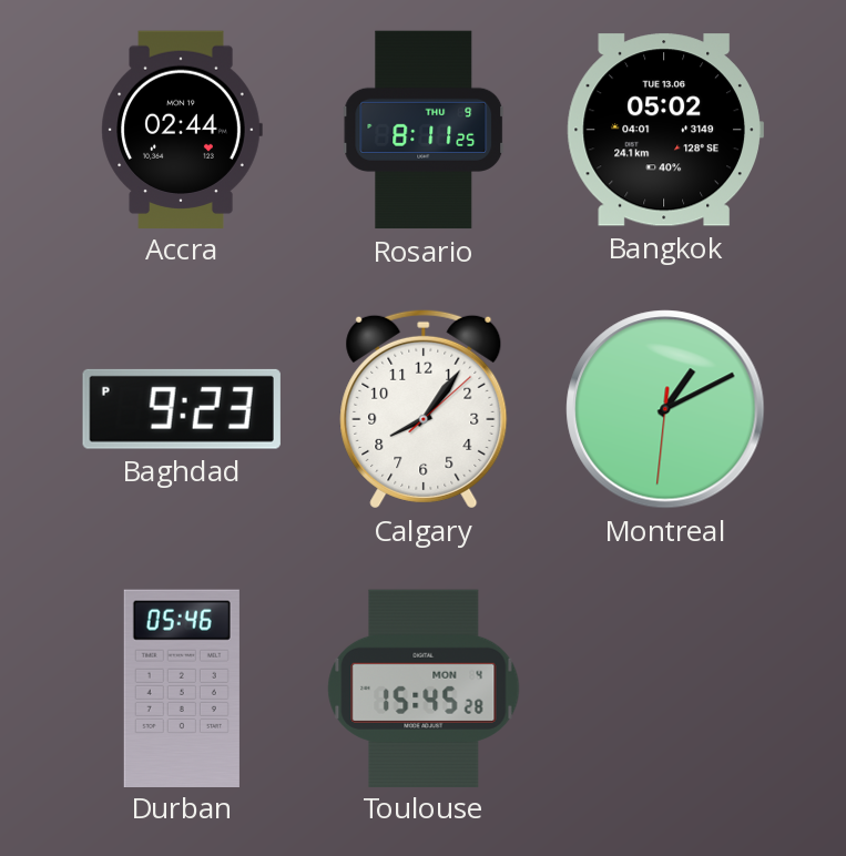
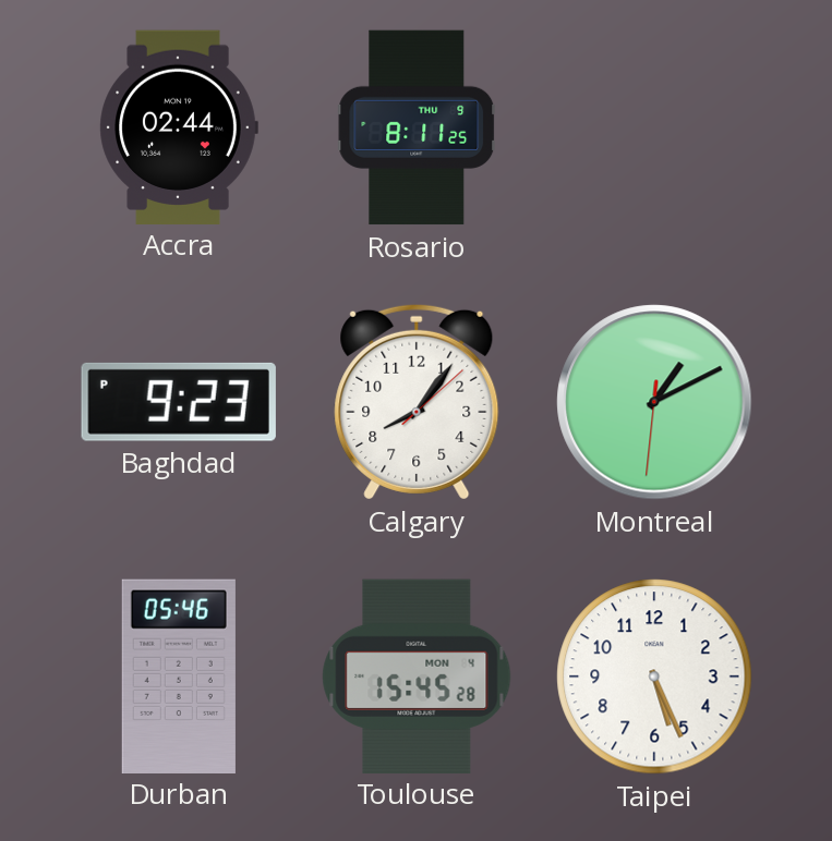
Bangkok: 05:02 -> none (665, 130)
Taipei: none -> 5:26 (654, 677)
